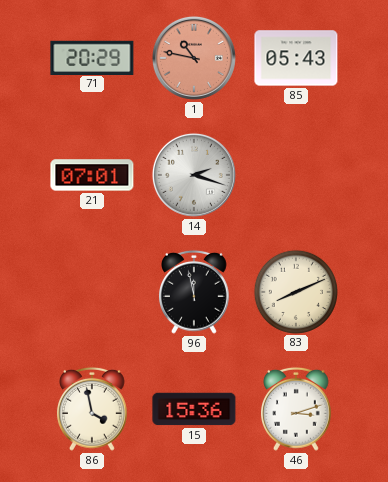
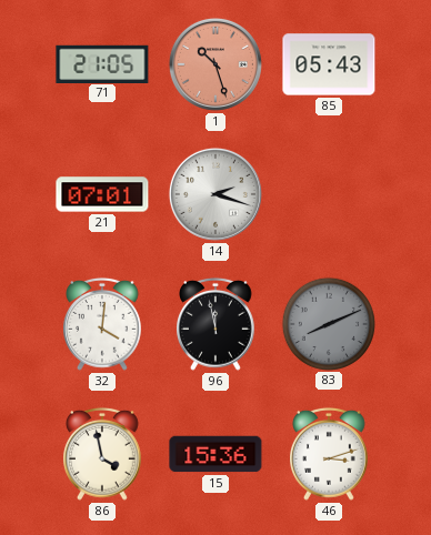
71: 20:29 -> 21:05 (102, 63)
1: 10:47 -> 10:27 (215, 64)
32: none -> 4:01 (103, 324)
83 dial: cream -> grey (328, 323)
